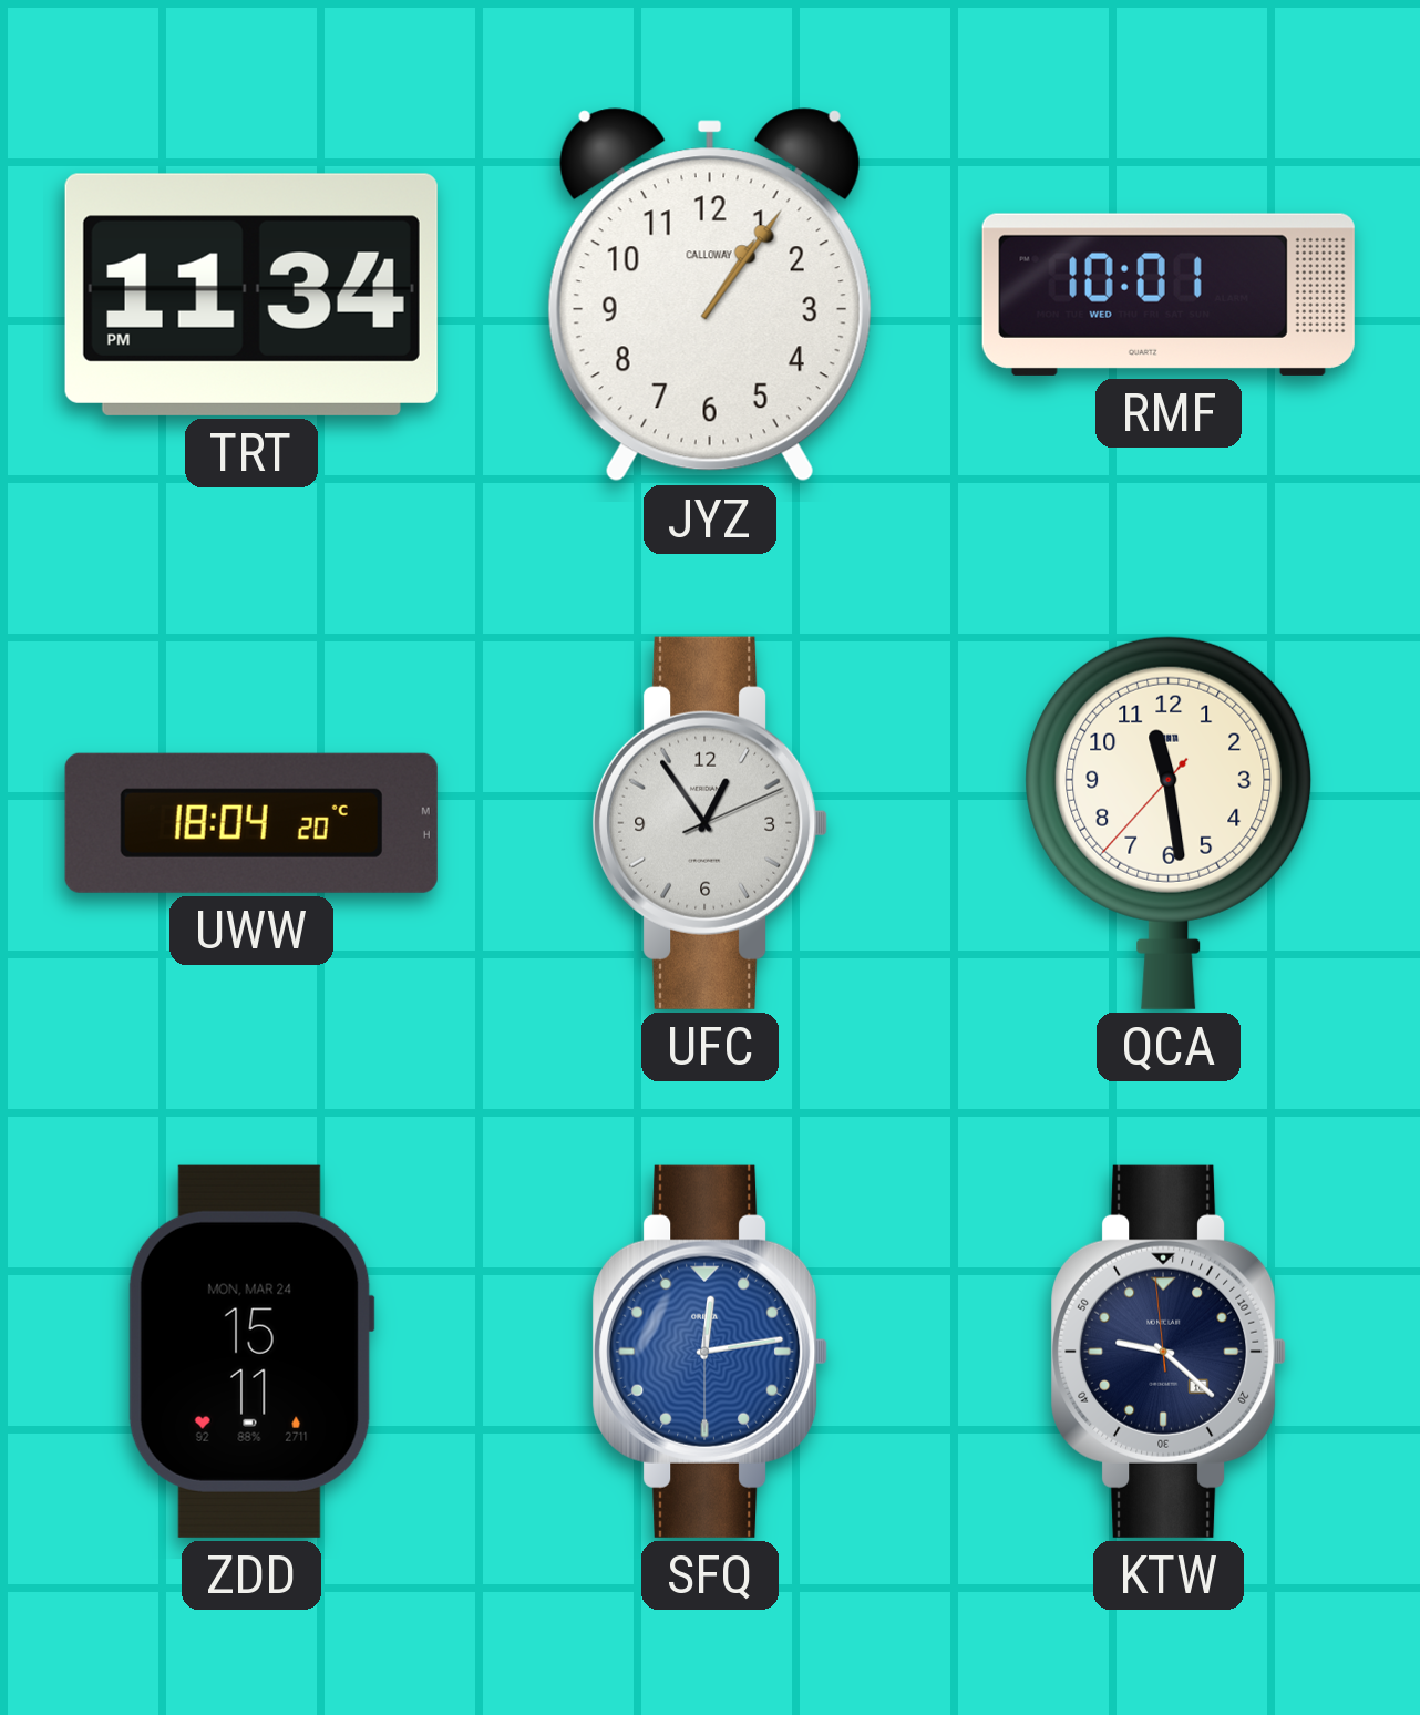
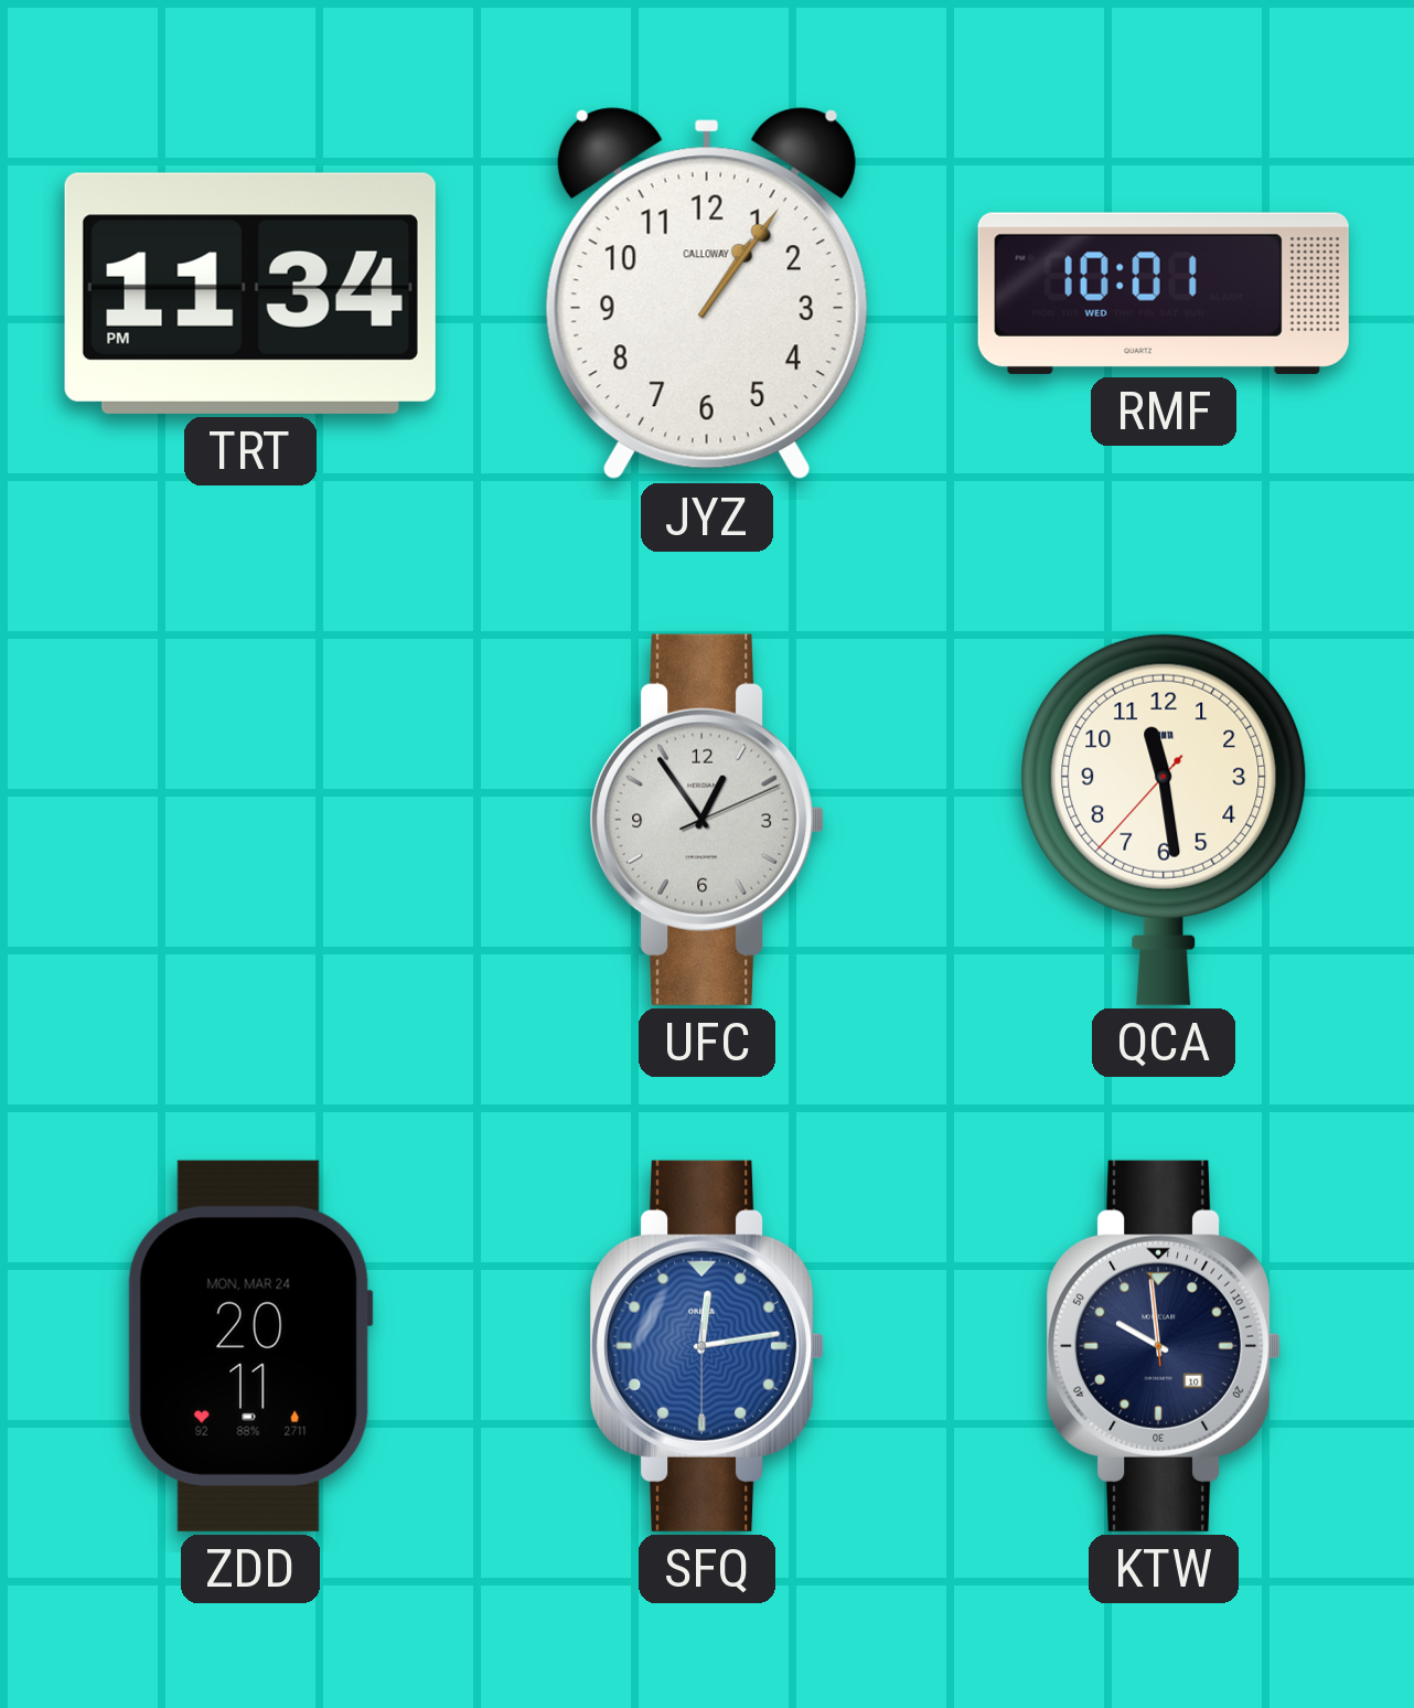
UWW: 18:04 -> none (251, 823)
ZDD: 15:11 -> 20:11 (250, 1346)
KTW: 9:21 -> 9:58 (1164, 1346)
